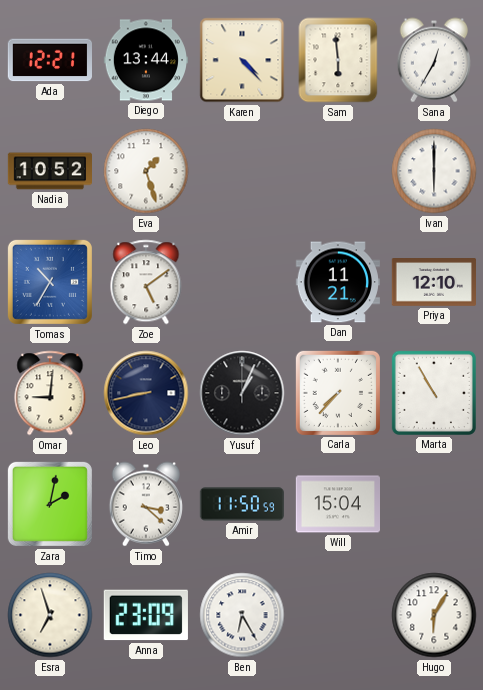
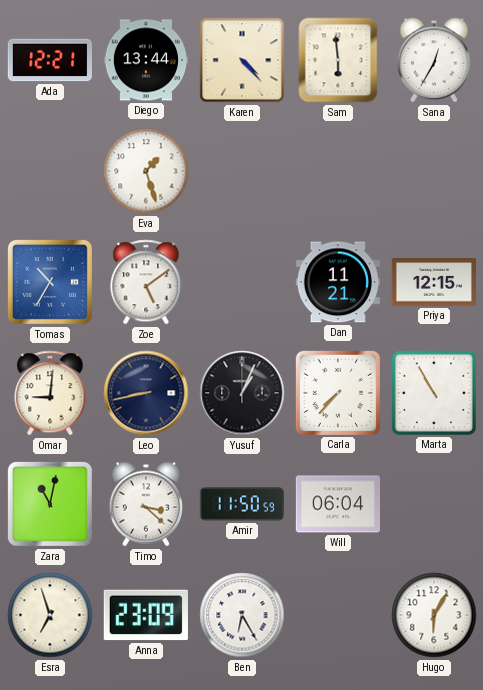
Nadia: 10:52 -> none (49, 171)
Ivan: 6:00 -> none (434, 171)
Priya: 12:10 -> 12:15 (433, 283)
Zara: 2:02 -> 11:02 (50, 504)
Will: 15:04 -> 06:04 (337, 504)
